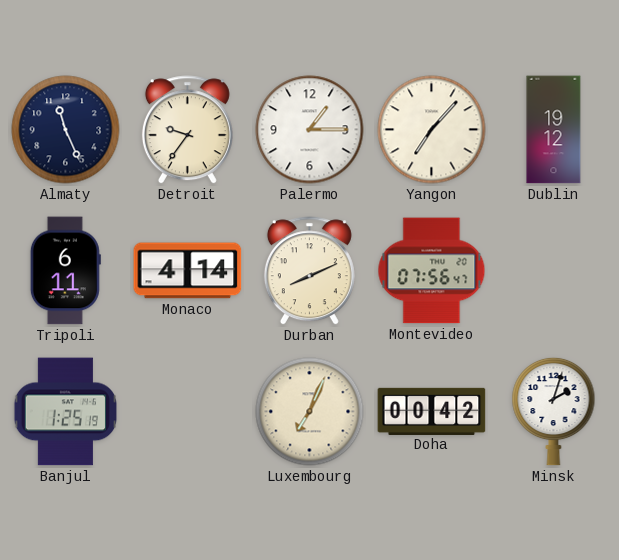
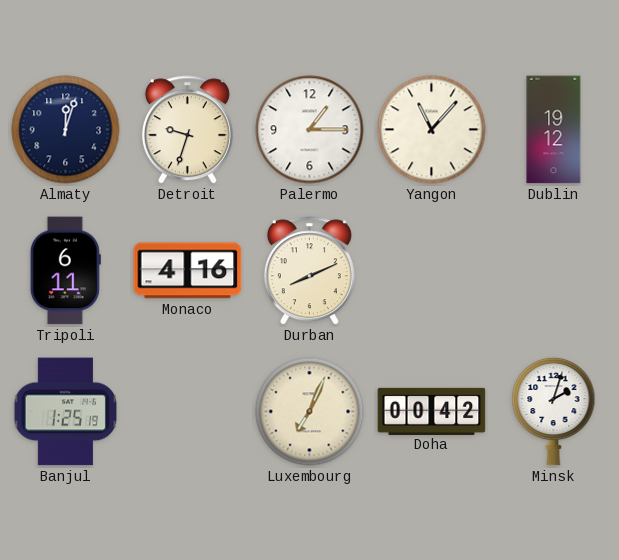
Almaty: 11:26 -> 12:03 (66, 130)
Detroit: 9:36 -> 9:33 (187, 130)
Yangon: 7:07 -> 11:07 (432, 130)
Monaco: 4:14 -> 4:16 (188, 271)
Montevideo: 07:56 -> none (432, 271)
